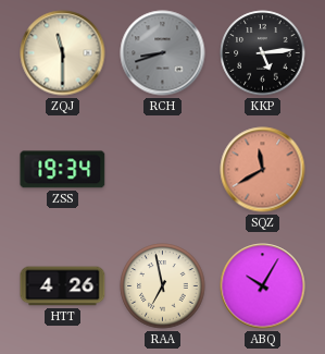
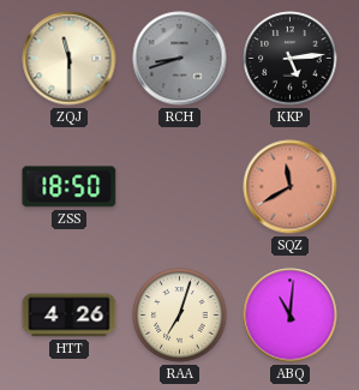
ZSS: 19:34 -> 18:50 (70, 187)
RAA: 6:58 -> 7:03 (180, 316)
ABQ: 10:05 -> 11:01 (291, 316)
